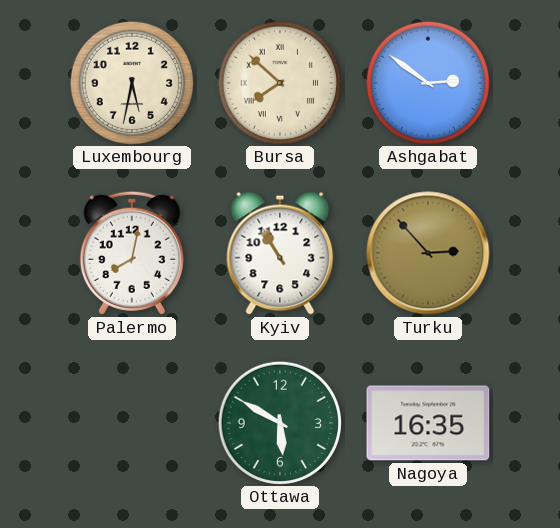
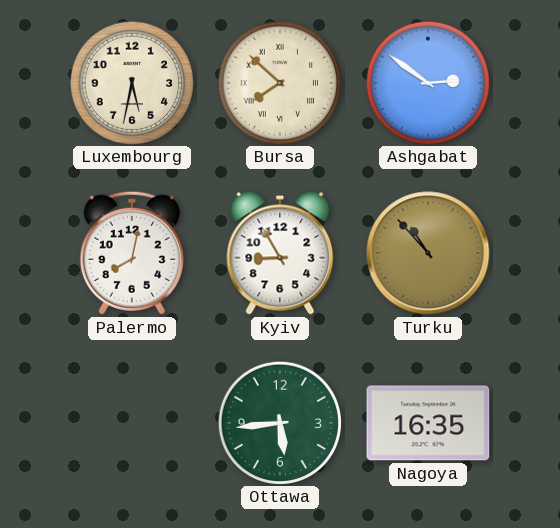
Kyiv: 10:55 -> 8:55 (280, 253)
Turku: 2:53 -> 10:53 (428, 253)
Ottawa: 5:50 -> 5:44 (279, 422)
